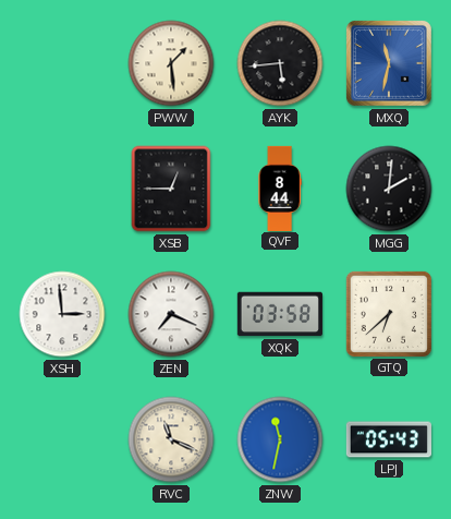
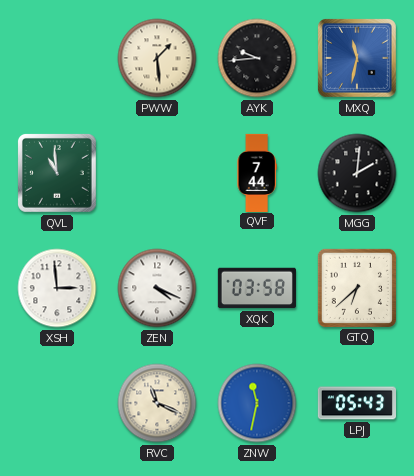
AYK: 5:44 -> 9:44 (257, 58)
QVL: none -> 10:59 (57, 173)
XSB: 12:45 -> none (171, 189)
QVF: 8:44 -> 7:44 (257, 172)
ZEN: 7:19 -> 4:19 (157, 288)
